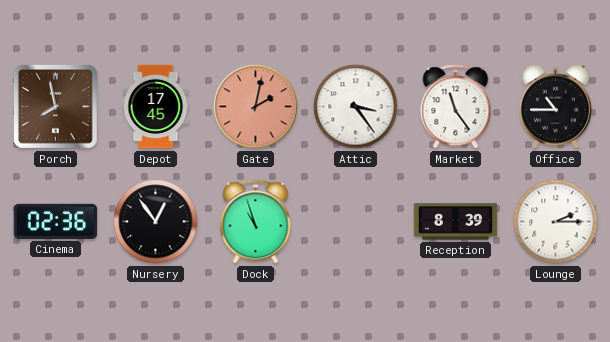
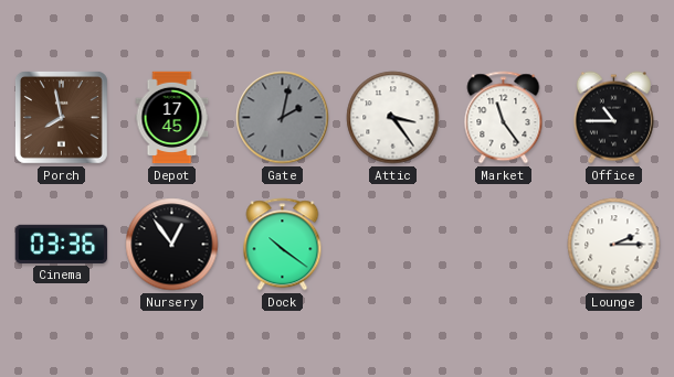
Gate dial: salmon -> grey (283, 118)
Cinema: 02:36 -> 03:36 (62, 244)
Dock: 10:57 -> 10:21 (283, 245)
Reception: 8:39 -> none (456, 222)
